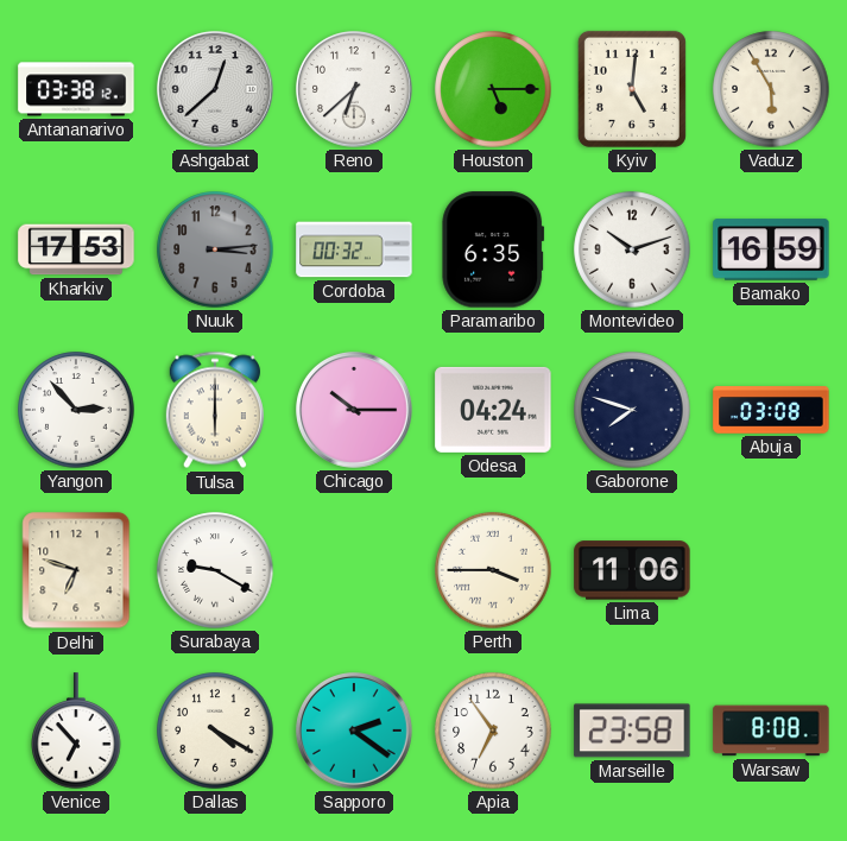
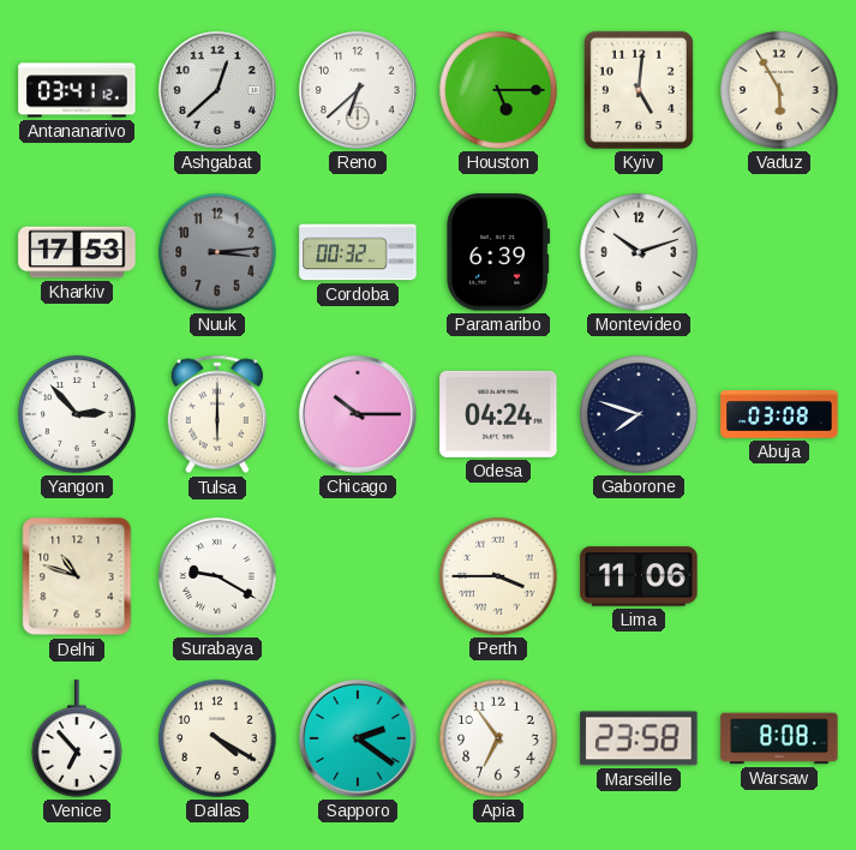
Antananarivo: 03:38 -> 03:41 (77, 90)
Paramaribo: 6:35 -> 6:39 (498, 252)
Bamako: 16:59 -> none (771, 249)
Delhi: 6:48 -> 10:48 (77, 576)
